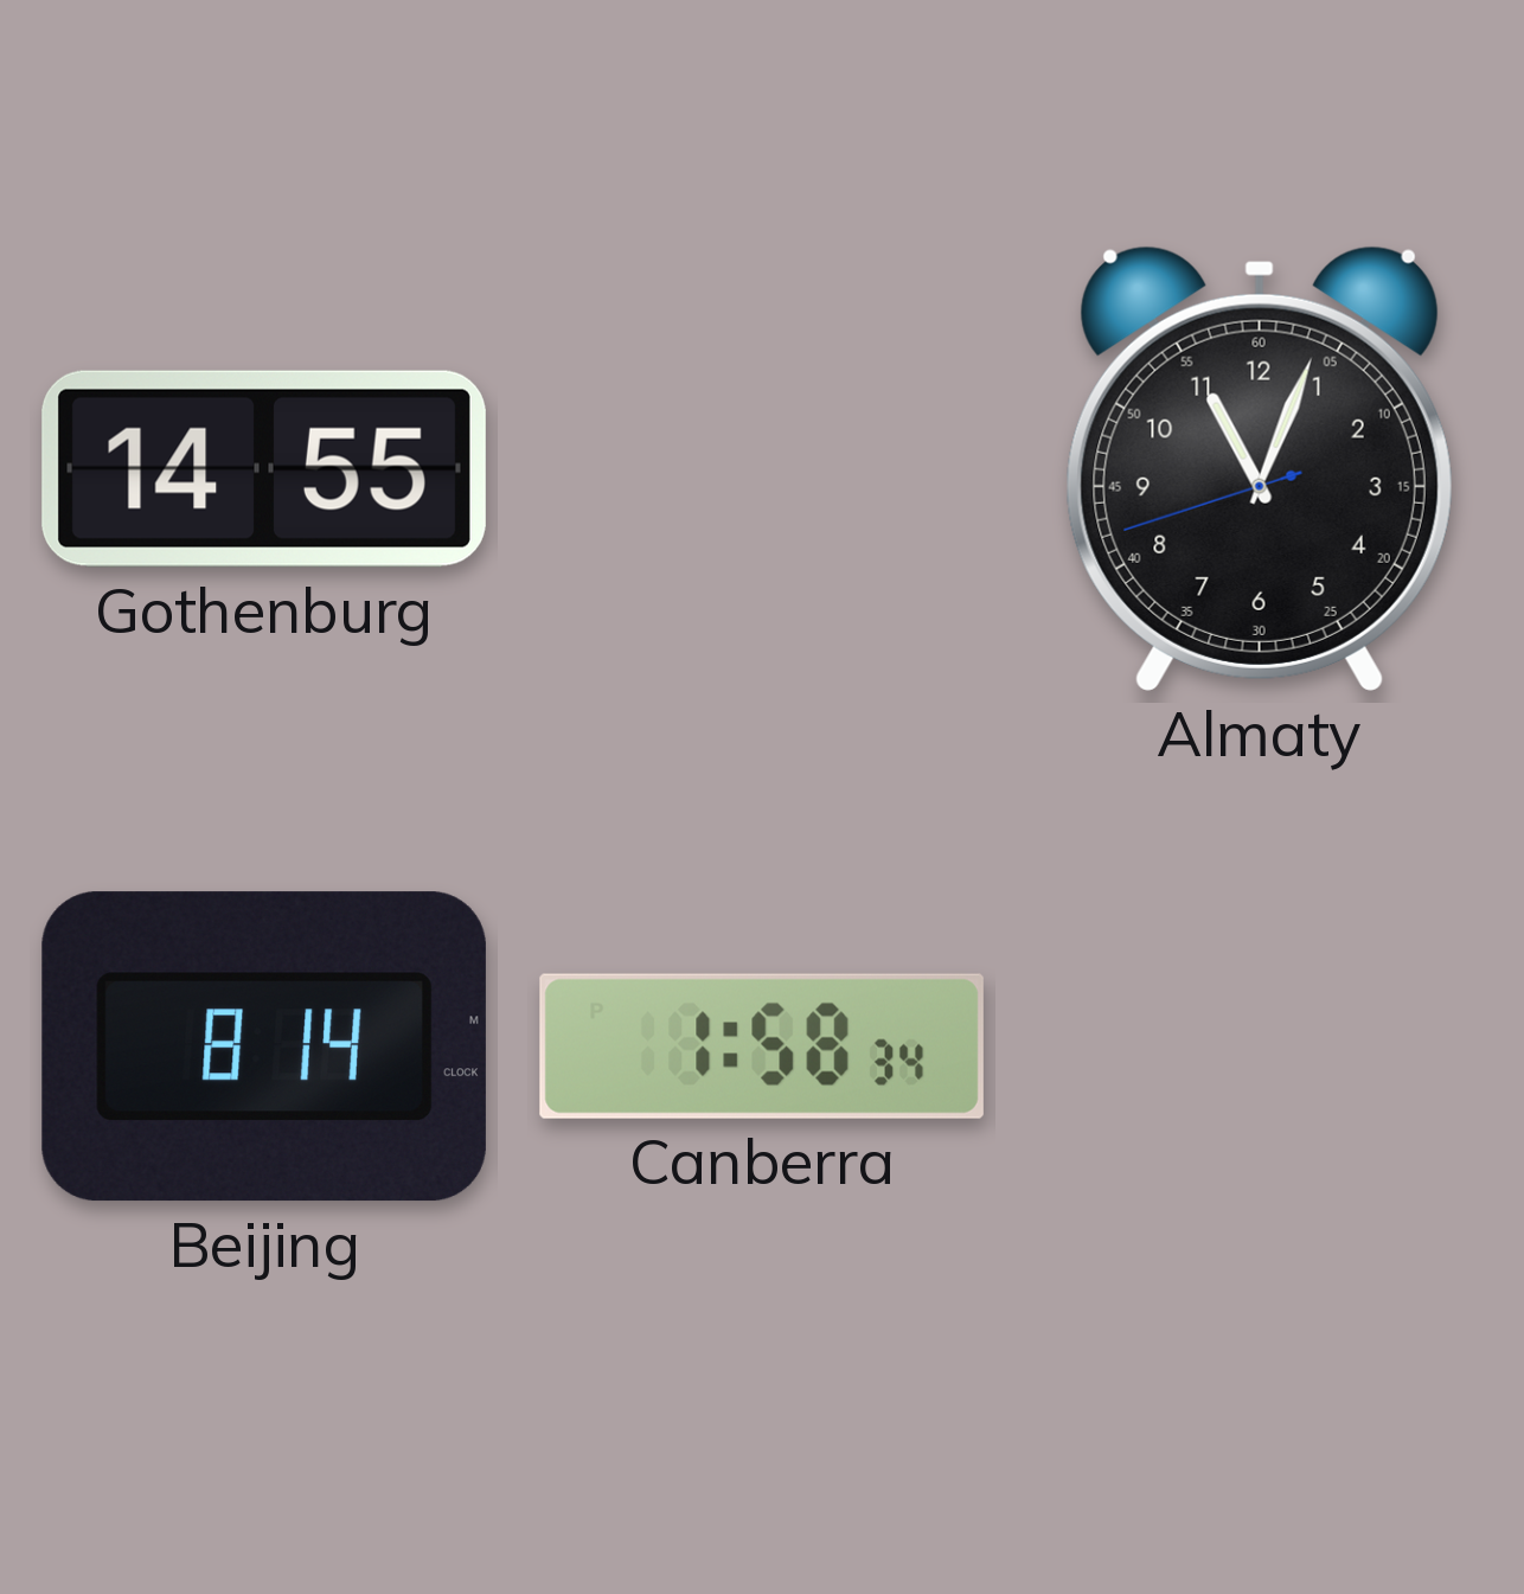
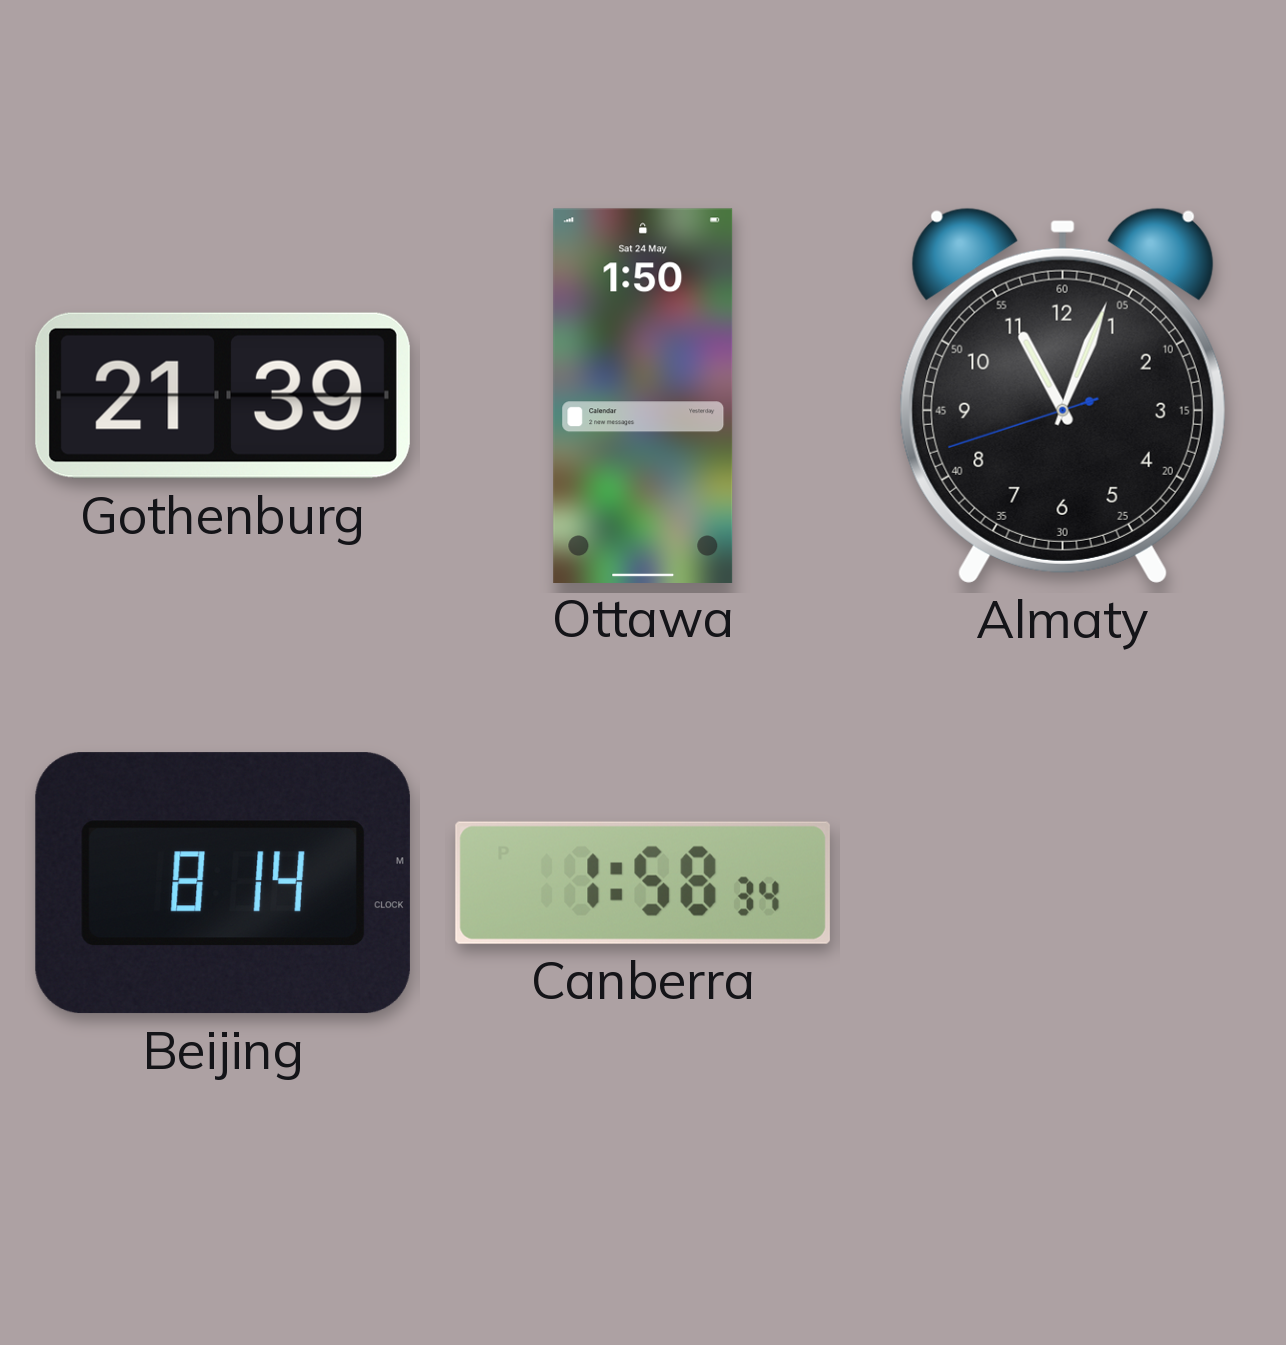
Gothenburg: 14:55 -> 21:39 (223, 396)
Ottawa: none -> 1:50 (643, 395)
